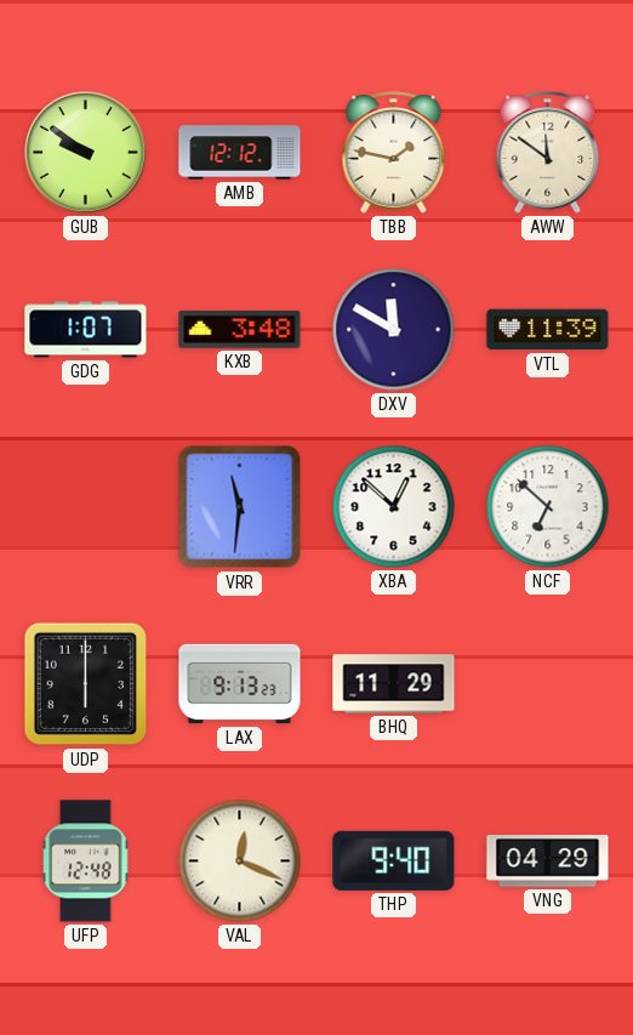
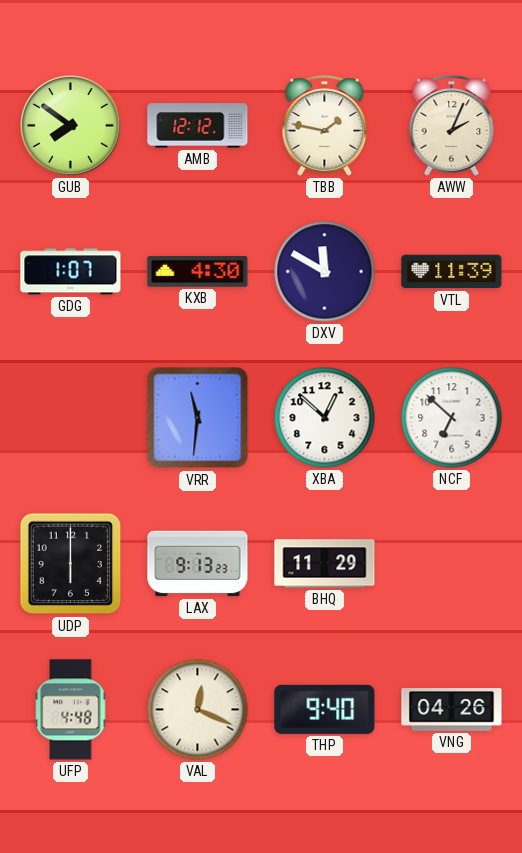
GUB: 9:51 -> 7:51 (71, 126)
AWW: 11:51 -> 2:04 (452, 126)
KXB: 3:48 -> 4:30 (198, 272)
UFP: 12:48 -> 4:48 (71, 710)
VNG: 04:29 -> 04:26 (452, 710)
